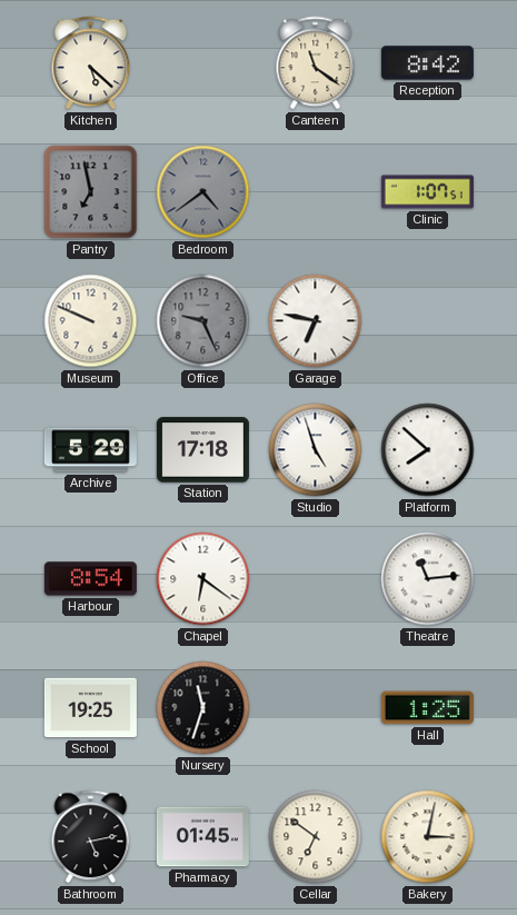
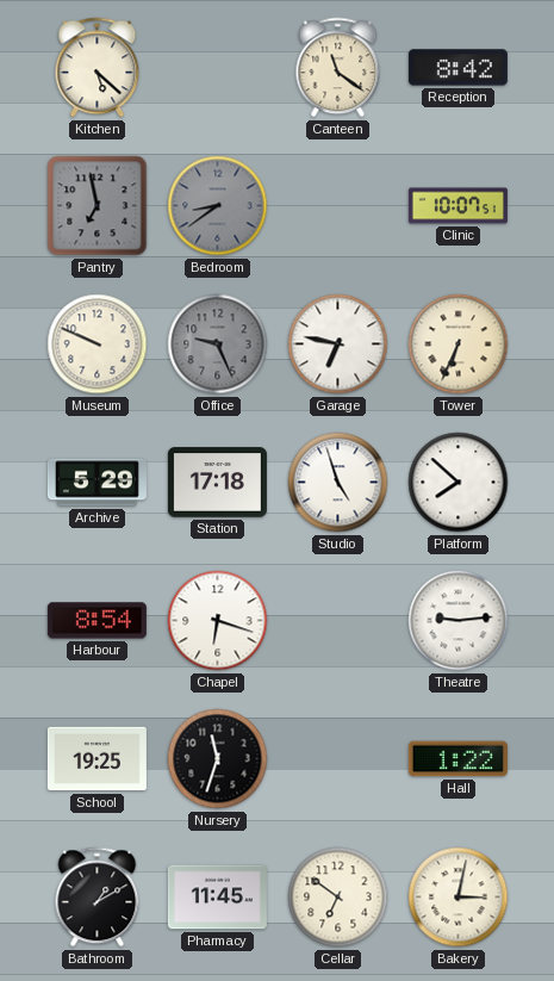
Bedroom: 4:39 -> 8:39 (218, 206)
Clinic: 1:07 -> 10:07 (457, 206)
Tower: none -> 6:34 (459, 344)
Chapel: 6:21 -> 6:18 (218, 621)
Theatre: 11:14 -> 9:14 (459, 621)
Hall: 1:25 -> 1:22 (457, 759)
Bathroom: 5:13 -> 1:10 (98, 898)
Pharmacy: 01:45 -> 11:45 (217, 898)
